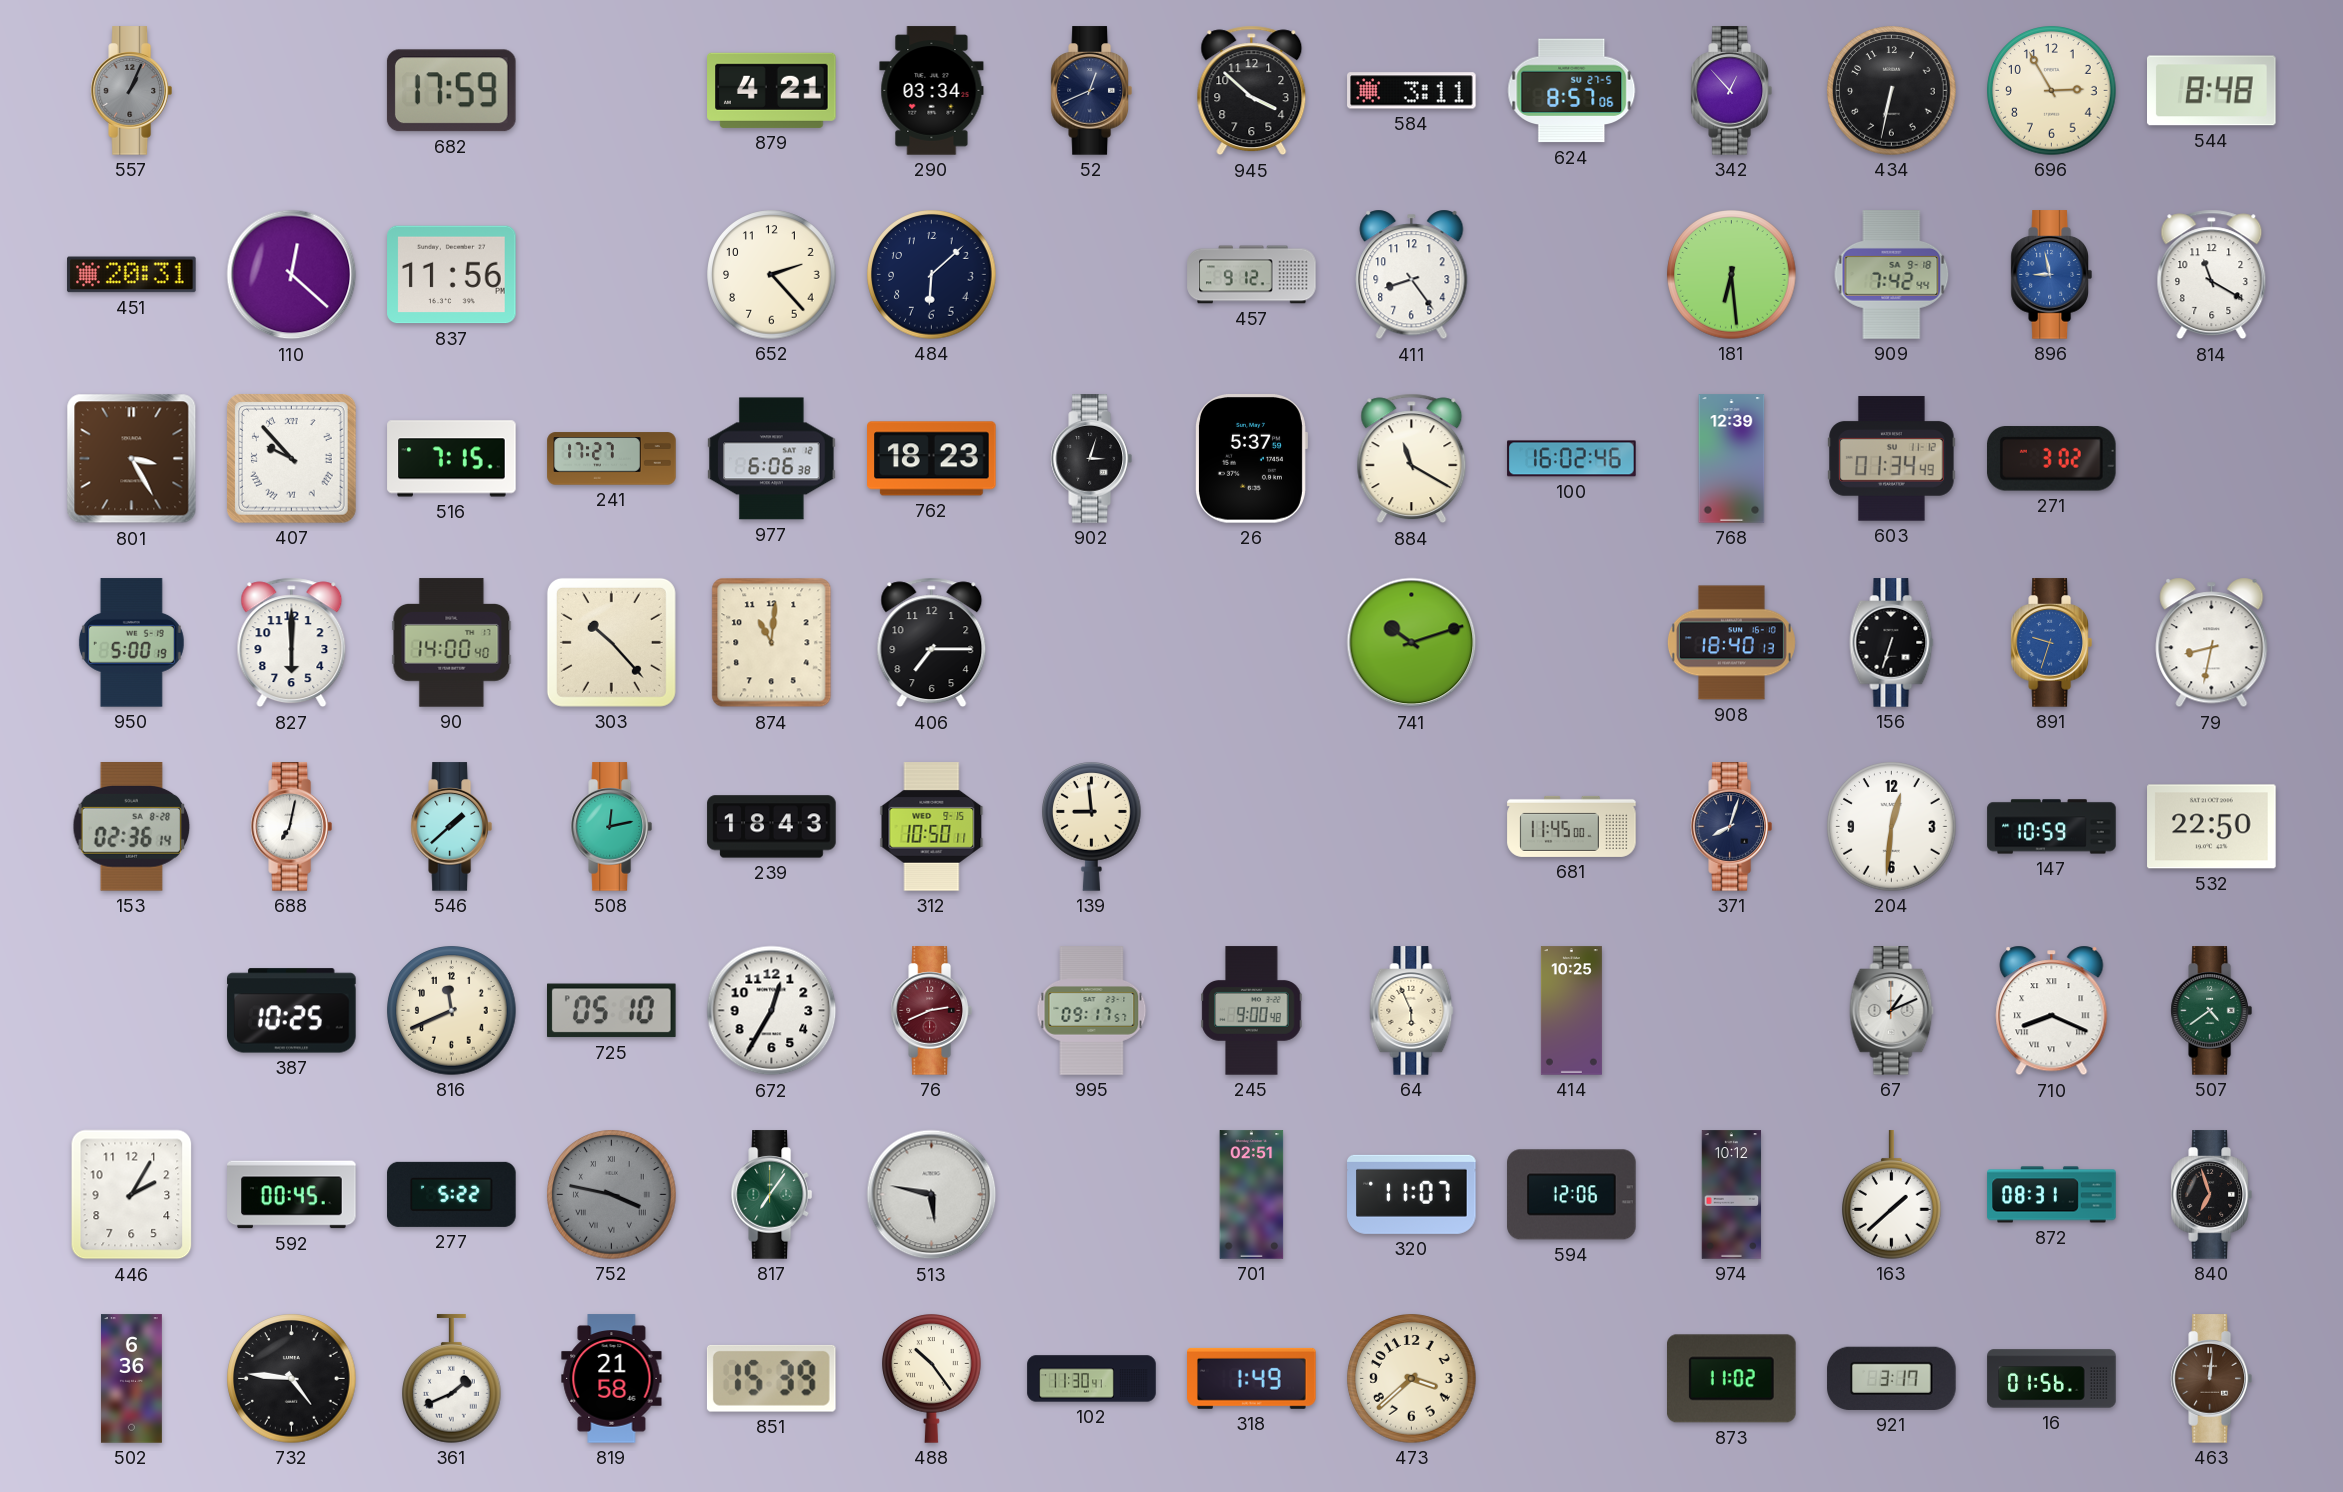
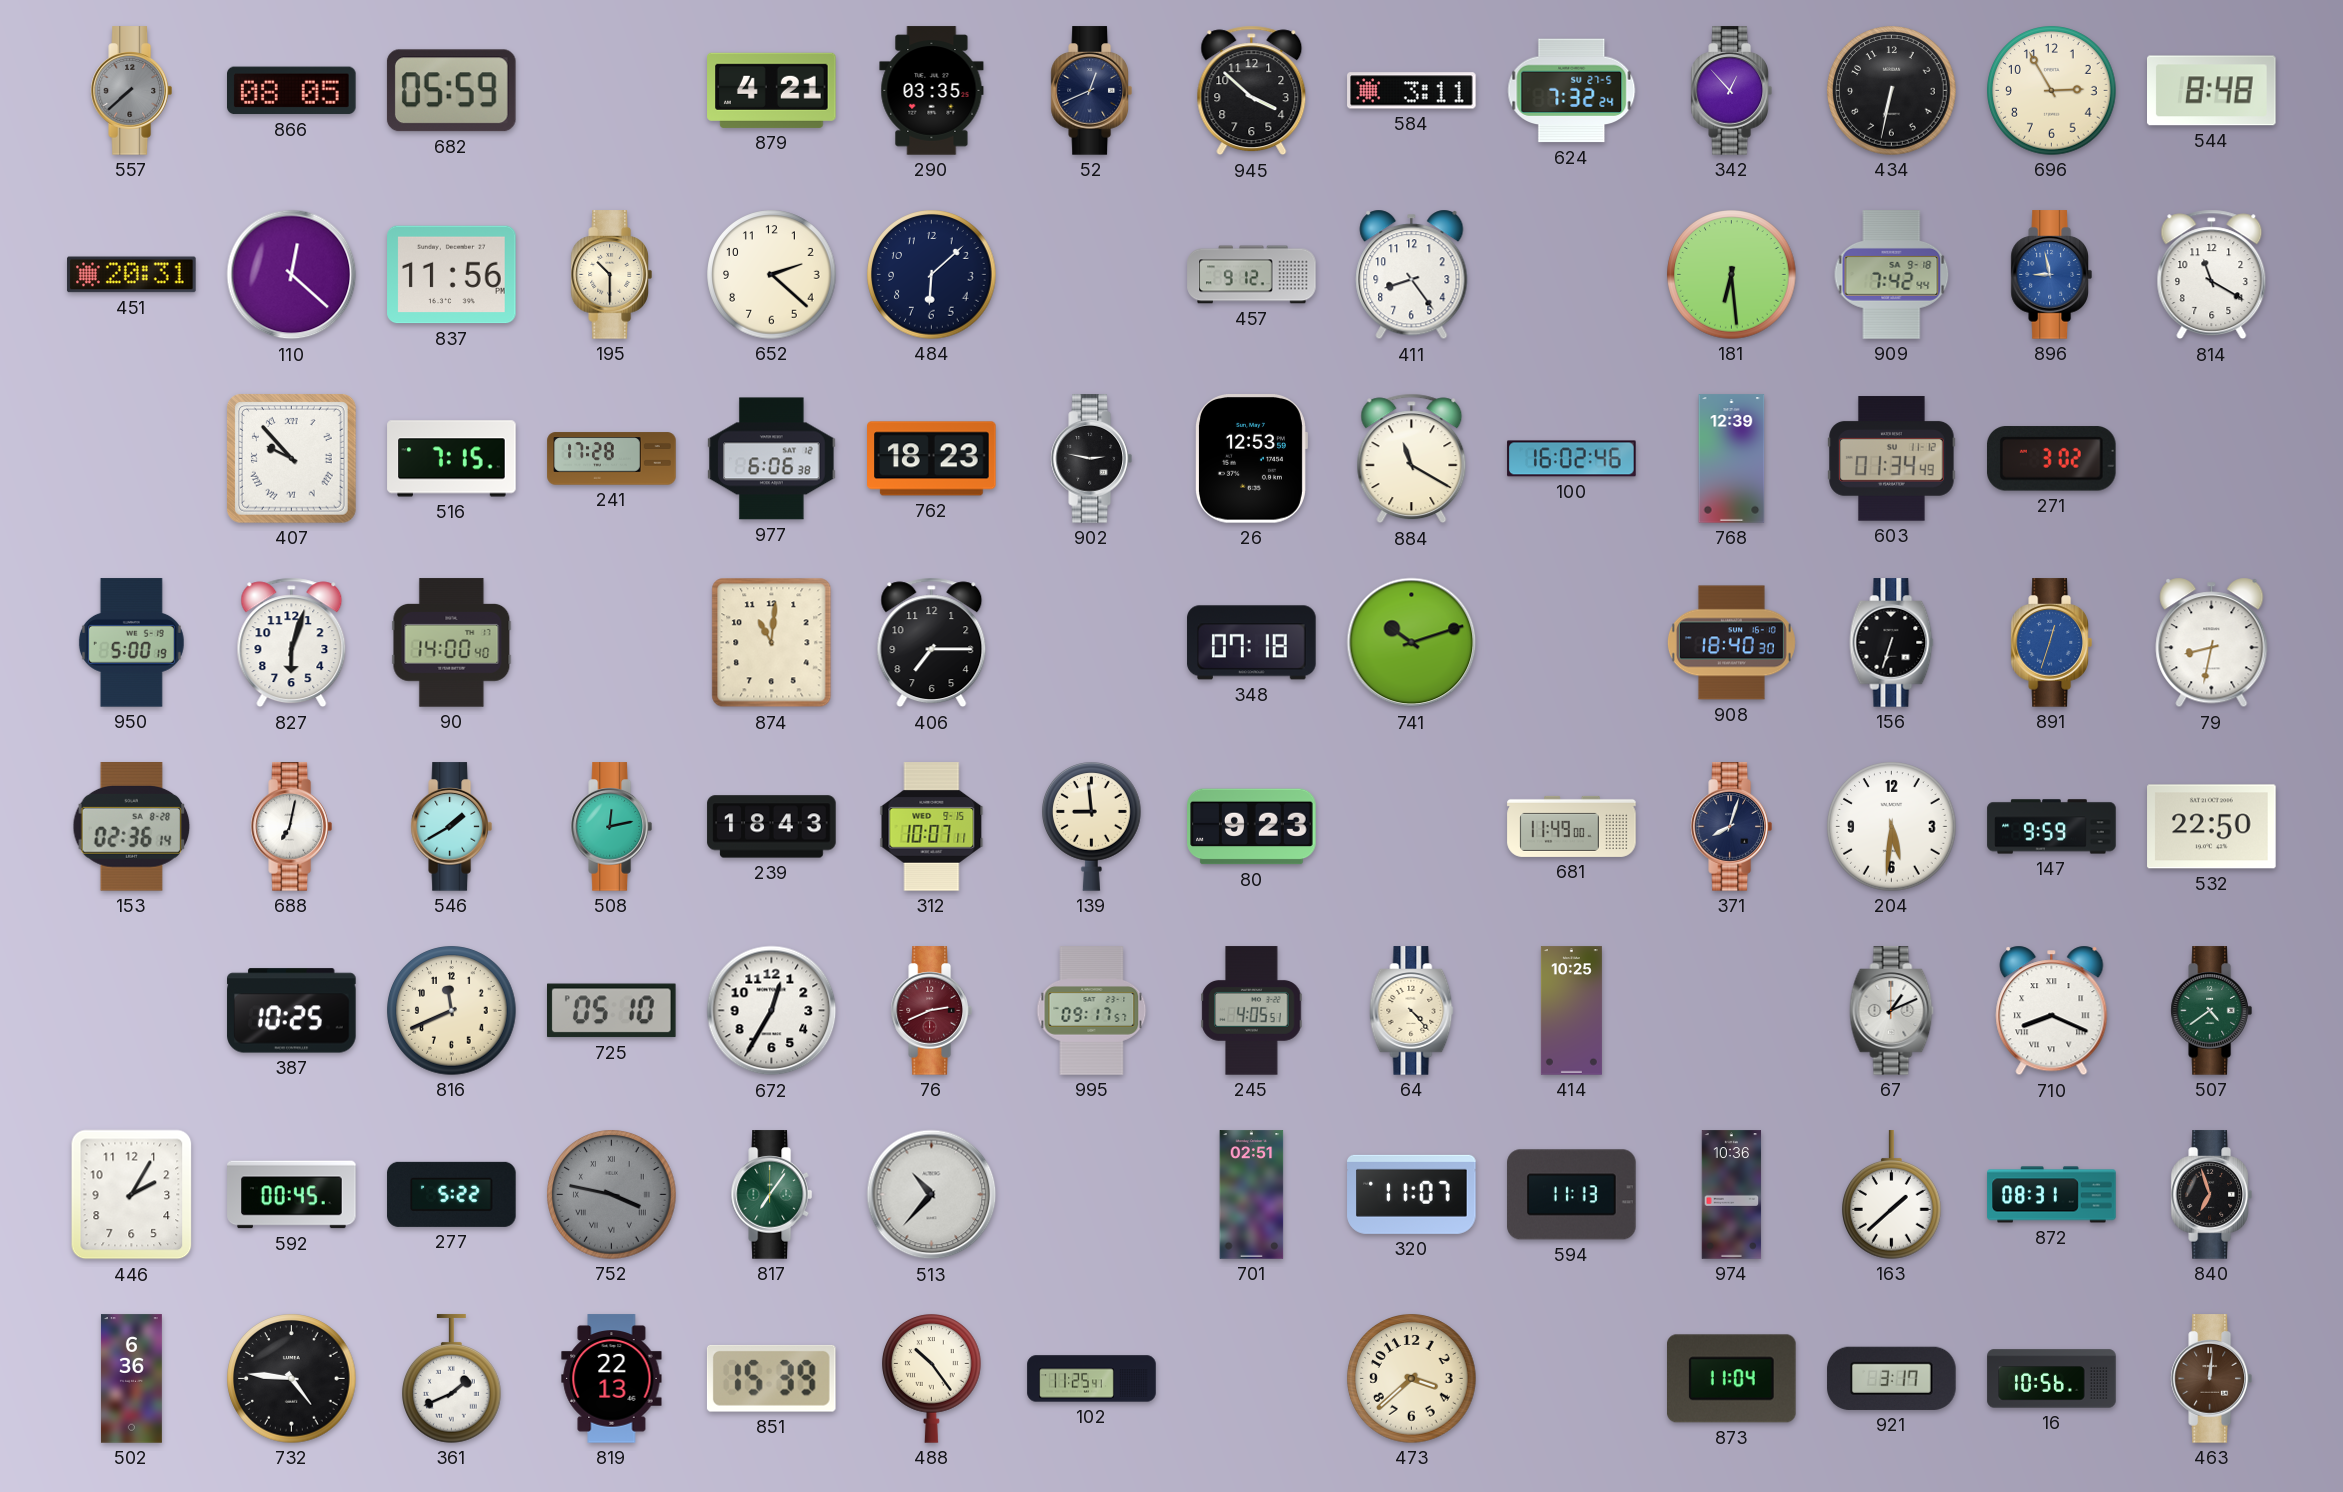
557: 1:04 -> 7:38 (131, 91)
866: none -> 08:05 (292, 91)
682: 17:59 -> 05:59 (451, 91)
290: 03:34 -> 03:35 (932, 91)
624: 8:57 -> 7:32 (1572, 91)
195: none -> 10:30 (611, 275)
652: 2:23 -> 2:22 (772, 275)
801: 3:25 -> none (132, 459)
241: 17:27 -> 17:28 (612, 459)
902: 3:03 -> 2:47 (1091, 459)
26: 5:37 -> 12:53 (1252, 459)
827: 6:00 -> 6:03 (292, 643)
303: 10:23 -> none (611, 642)
348: none -> 07:18 (1252, 643)
908: 18:40:13 -> 18:40:30 (1731, 643)
891: 9:33 -> 12:33 (2051, 643)
546: 1:38 -> 1:40 (451, 827)
312: 10:50 -> 10:07 (932, 827)
80: none -> 9:23 (1252, 827)
681: 11:45 -> 11:49 (1572, 826)
204: 12:31 -> 5:31 (1892, 827)
147: 10:59 -> 9:59 (2052, 827)
245: 9:00 -> 4:05 (1252, 1011)
64: 5:56 -> 4:23 (1412, 1011)
513: 5:47 -> 10:37 (932, 1195)
594: 12:06 -> 11:13 (1572, 1195)
974: 10:12 -> 10:36 (1732, 1195)
819: 21:58 -> 22:13 (612, 1379)
102: 11:30 -> 11:25 (1092, 1379)
318: 1:49 -> none (1252, 1378)
873: 11:02 -> 11:04 (1732, 1379)
16: 01:56 -> 10:56 (2052, 1379)
